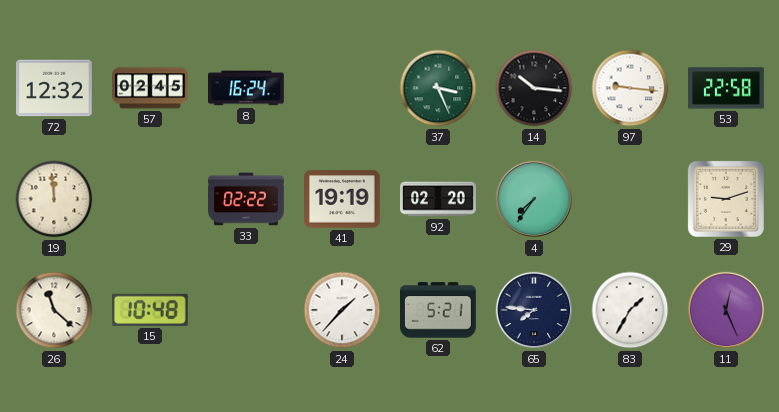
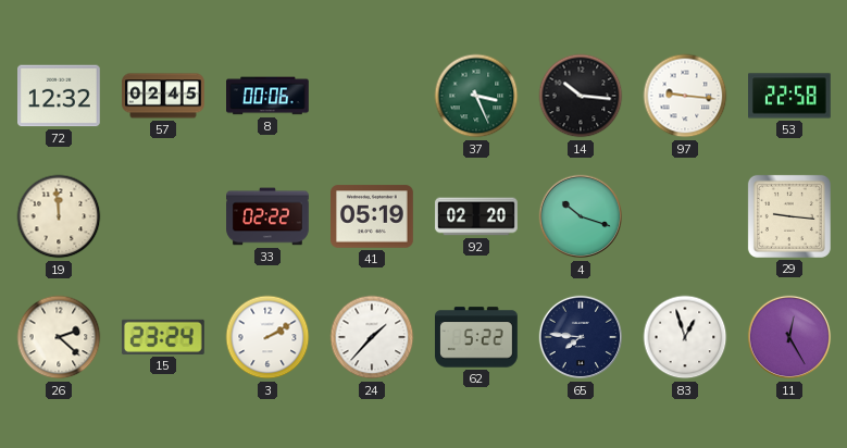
8: 16:24 -> 00:06 (269, 96)
41: 19:19 -> 05:19 (373, 216)
4: 7:36 -> 10:18 (581, 216)
29: 9:12 -> 9:16 (789, 216)
26: 11:22 -> 2:22 (59, 337)
15: 10:48 -> 23:24 (163, 337)
3: none -> 2:10 (267, 337)
62: 5:21 -> 5:22 (477, 337)
83: 1:35 -> 12:57 (685, 337)
11: 12:26 -> 12:25 (789, 337)
